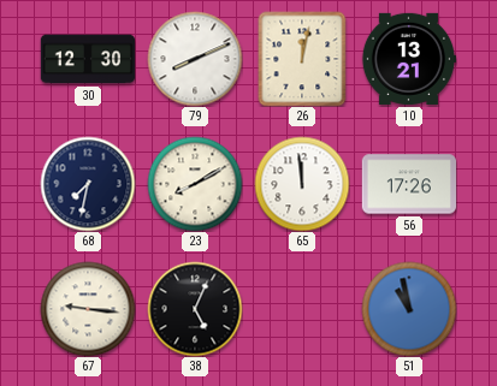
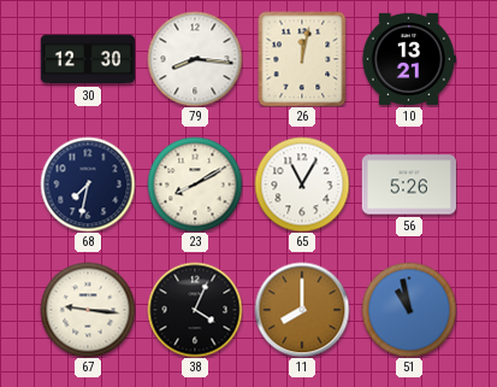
79: 8:11 -> 8:16 (195, 59)
65: 11:59 -> 11:05 (302, 184)
56: 17:26 -> 5:26 (408, 184)
38: 5:04 -> 4:04 (195, 310)
11: none -> 8:00 (302, 310)
